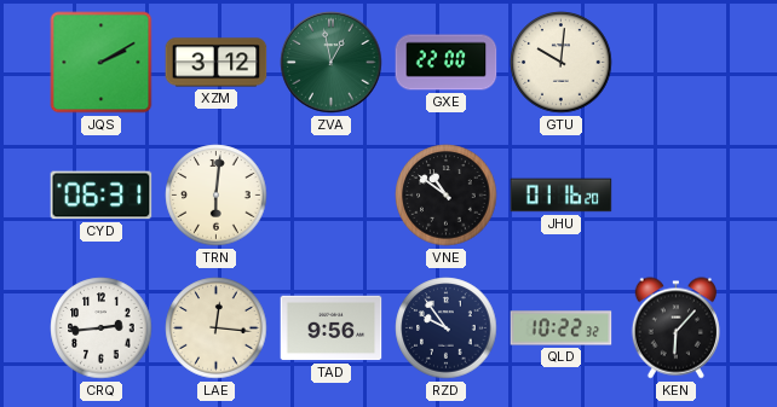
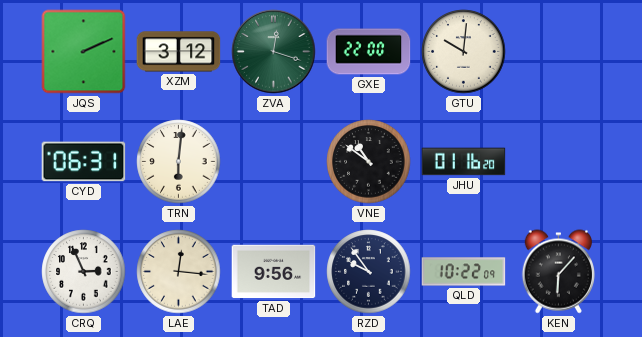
JQS: 2:10 -> 2:11 (84, 52)
ZVA: 12:58 -> 12:18 (274, 52)
CRQ: 2:44 -> 2:56 (84, 272)
QLD: 10:22:32 -> 10:22:09 (464, 272)
